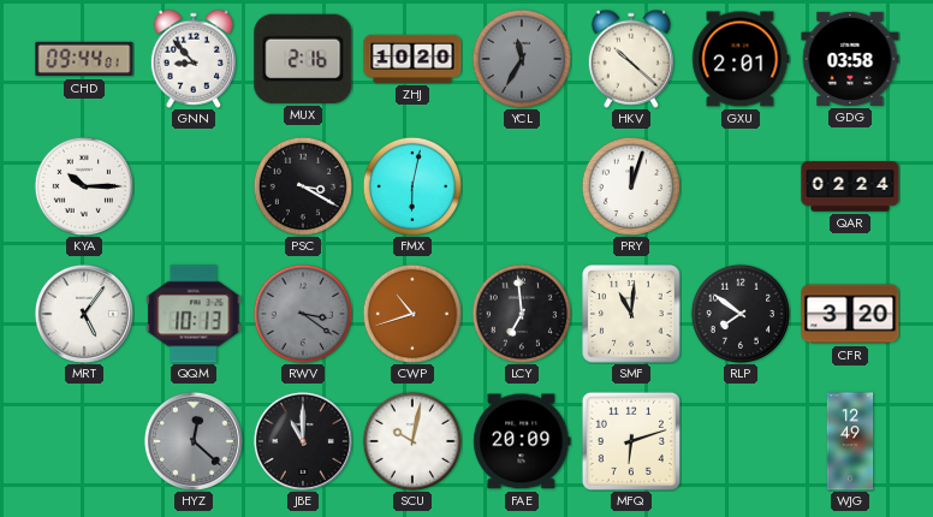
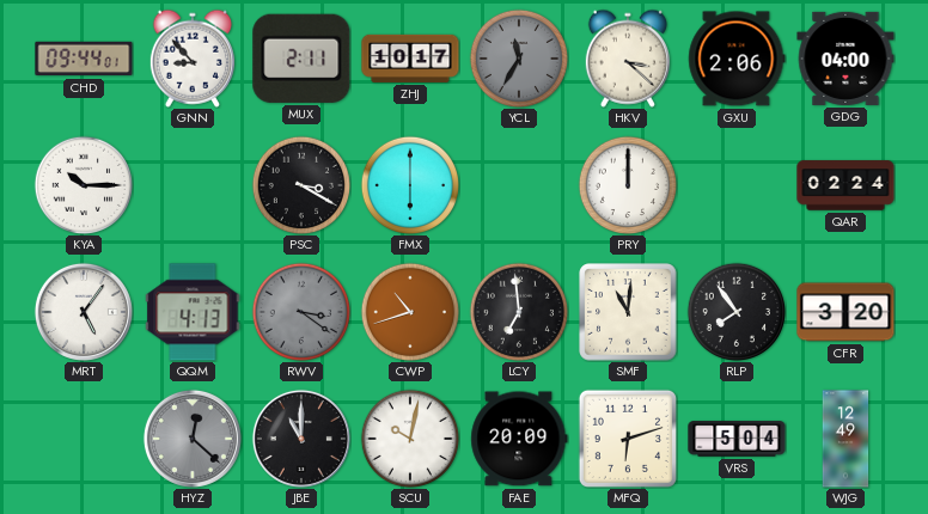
MUX: 2:16 -> 2:11 (301, 59)
ZHJ: 10:20 -> 10:17 (410, 59)
HKV: 10:22 -> 3:22 (628, 59)
GXU: 2:01 -> 2:06 (737, 59)
GDG: 03:58 -> 04:00 (845, 59)
FMX: 6:02 -> 6:00 (409, 184)
PRY: 12:03 -> 12:00 (627, 184)
QQM: 10:13 -> 4:13 (193, 312)
RLP: 7:51 -> 7:54 (735, 311)
VRS: none -> 5:04 (737, 439)
